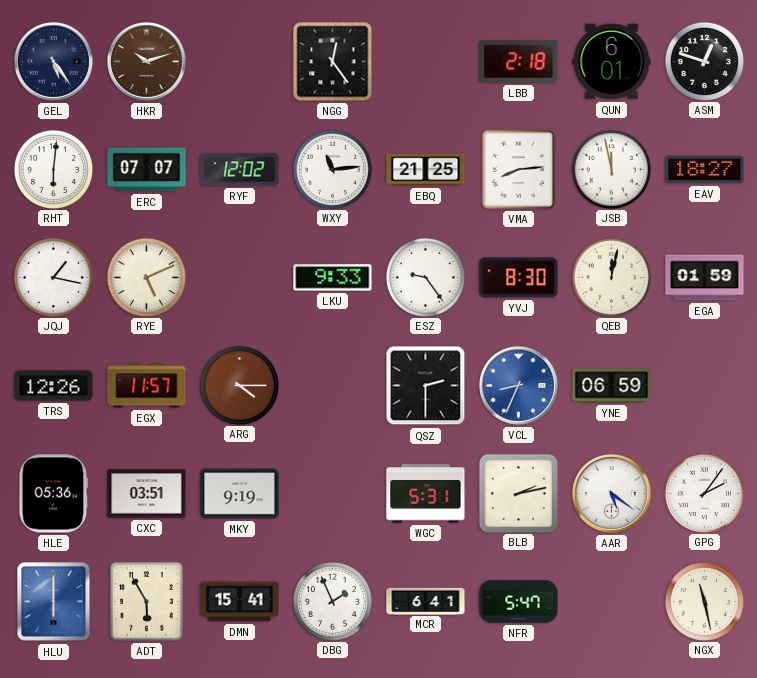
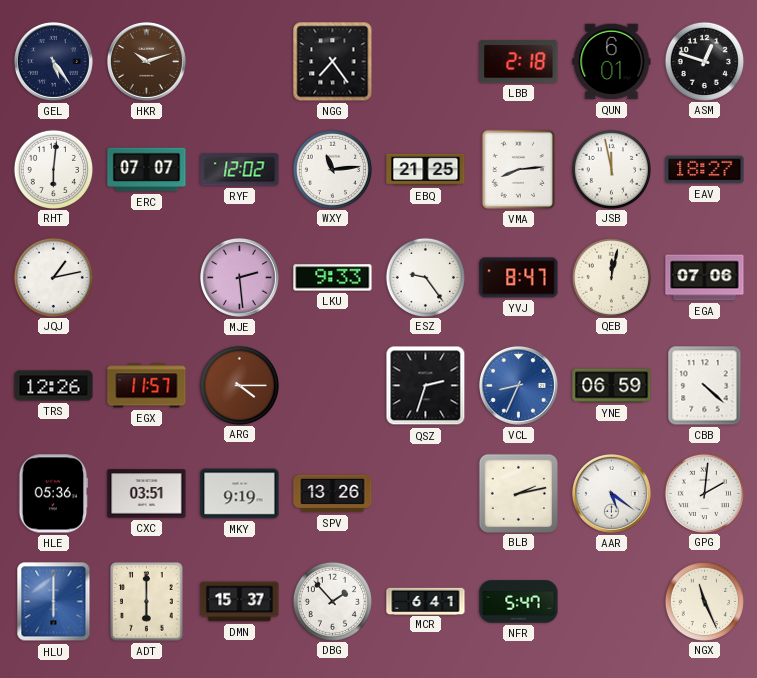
NGG: 12:24 -> 7:24 (333, 62)
JQJ: 1:17 -> 1:13 (53, 277)
RYE: 5:11 -> none (146, 277)
MJE: none -> 2:29 (239, 277)
YVJ: 8:30 -> 8:47 (519, 278)
EGA: 01:59 -> 07:06 (705, 278)
QSZ: 2:30 -> 2:33 (426, 386)
CBB: none -> 4:22 (705, 386)
SPV: none -> 13:26 (333, 494)
WGC: 5:31 -> none (426, 494)
GPG: 2:06 -> 2:01 (704, 493)
ADT: 5:55 -> 6:00 (146, 602)
DMN: 15:41 -> 15:37 (240, 602)
DBG: 1:56 -> 1:53 (332, 601)
NGX: 11:28 -> 11:26 (704, 601)
